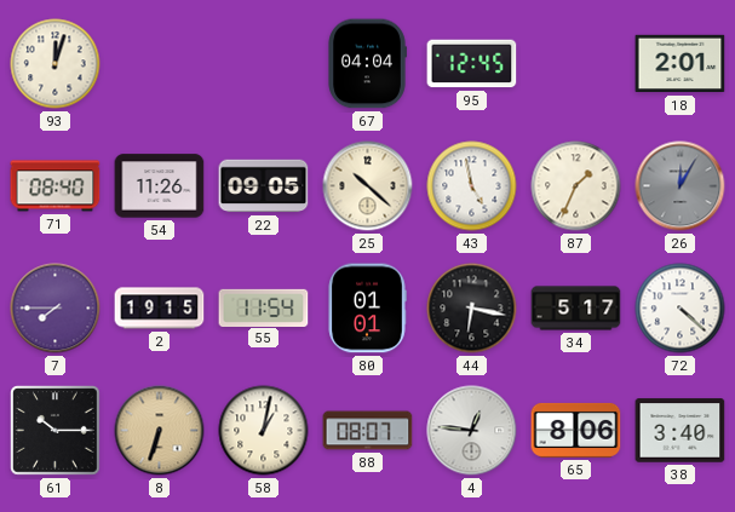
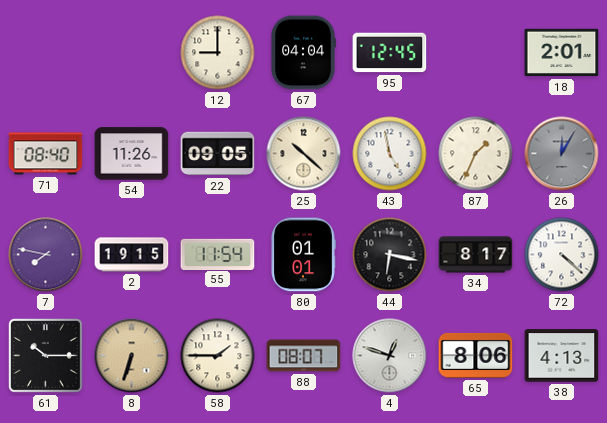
93: 12:03 -> none (56, 64)
12: none -> 9:00 (218, 53)
7: 7:45 -> 7:47 (46, 255)
34: 5:17 -> 8:17 (476, 255)
58: 1:02 -> 1:45 (218, 356)
4: 12:46 -> 12:48 (390, 356)
38: 3:40 -> 4:13 (562, 356)
